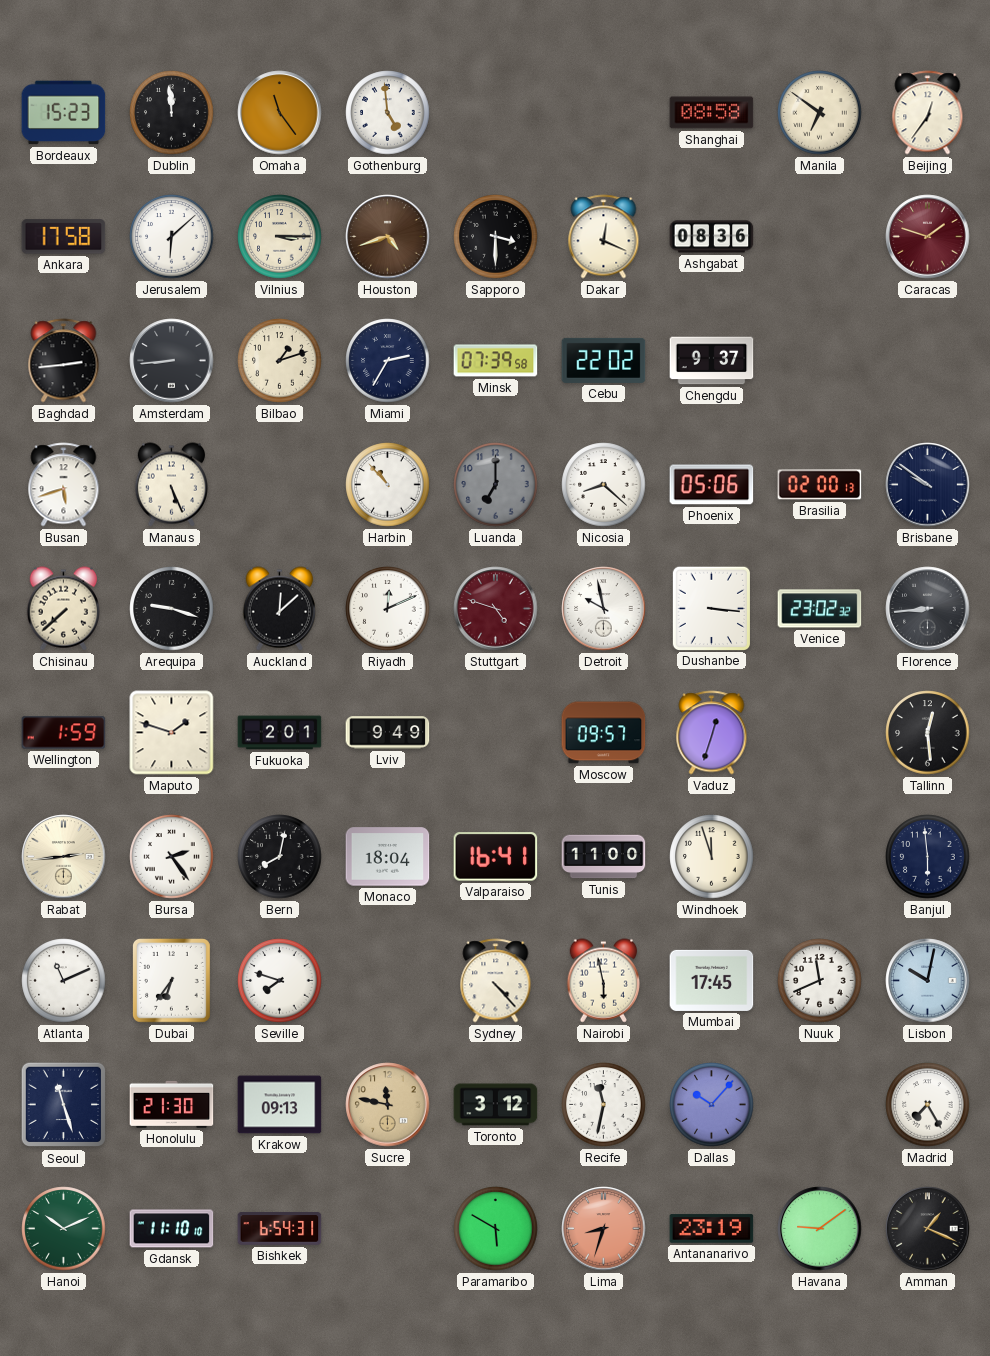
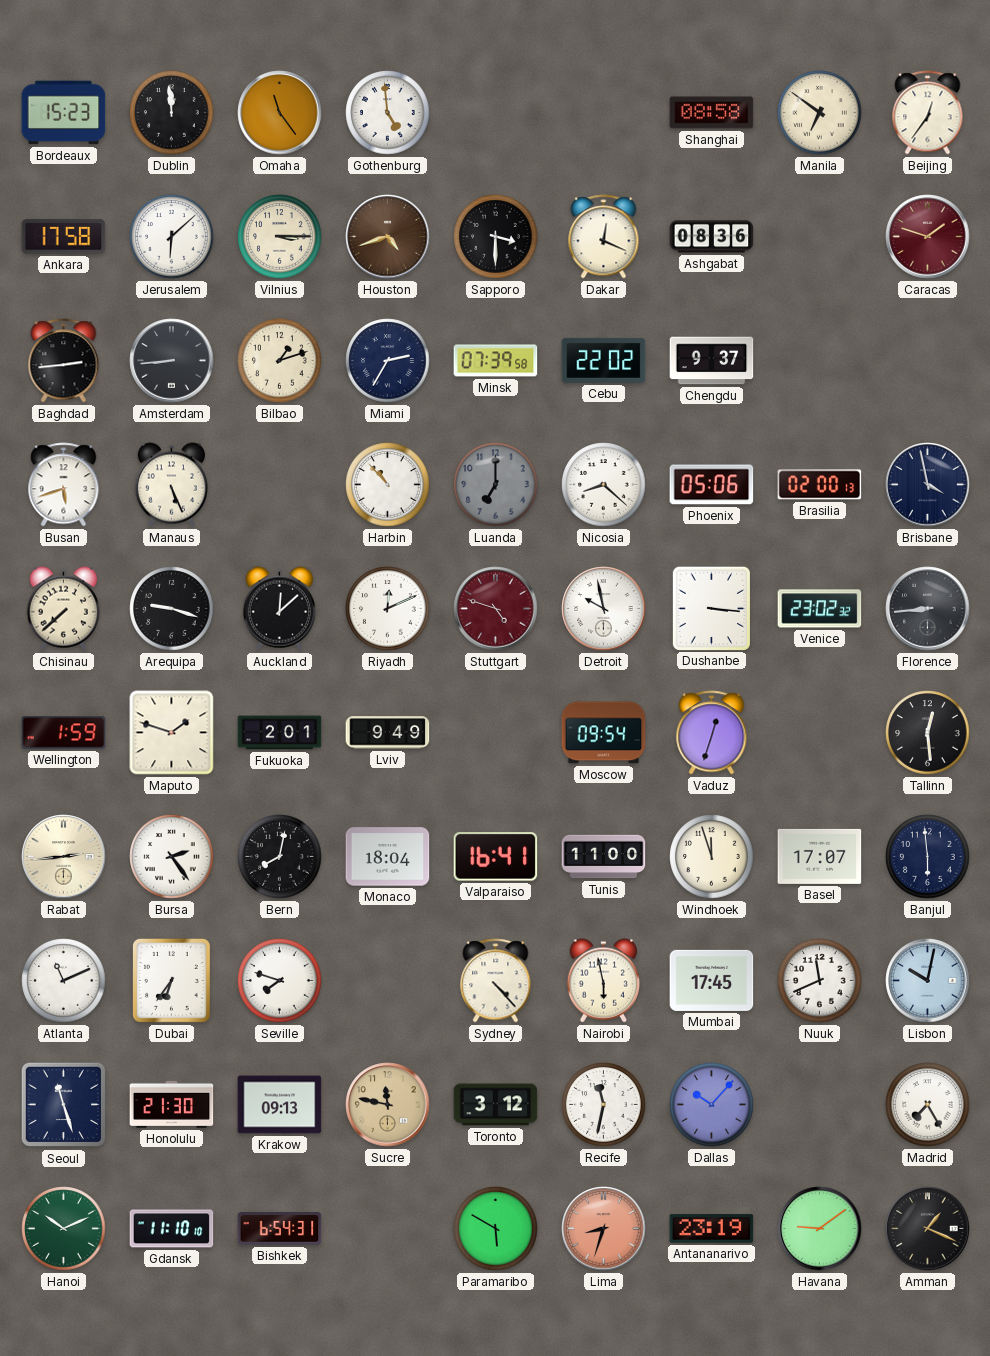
Brisbane: 9:51 -> 3:58 (928, 485)
Moscow: 09:57 -> 09:54 (604, 733)
Basel: none -> 17:07 (820, 856)
